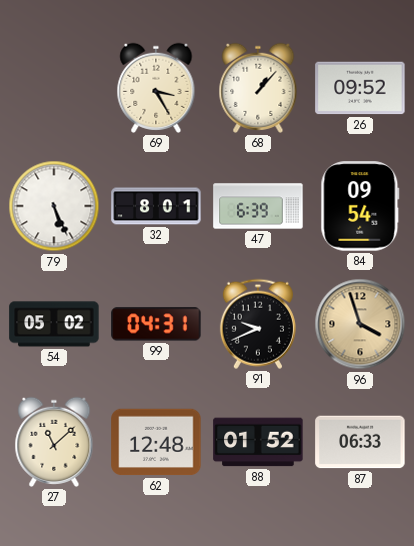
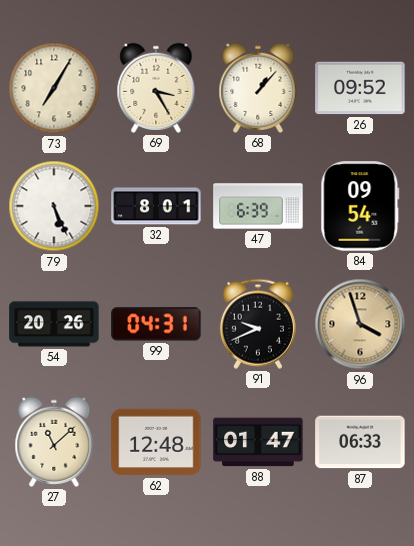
73: none -> 7:05 (54, 88)
54: 05:02 -> 20:26 (54, 324)
88: 01:52 -> 01:47 (258, 442)
